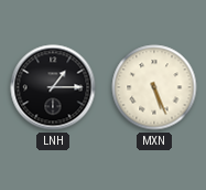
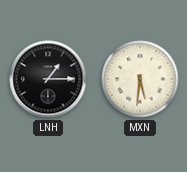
MXN: 5:26 -> 5:31 (140, 79)
